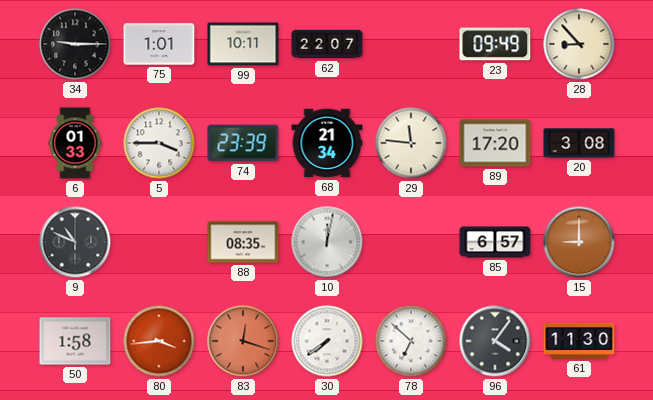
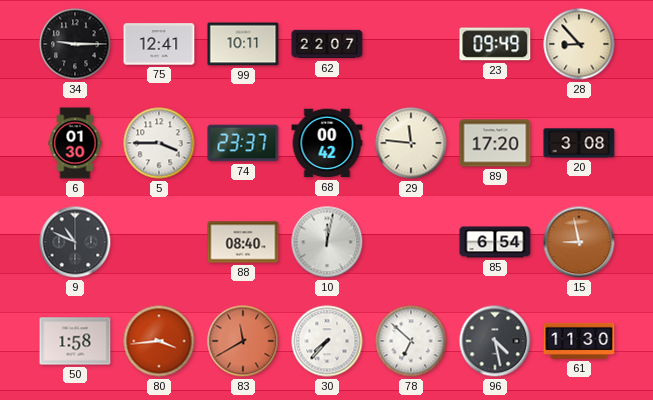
75: 1:01 -> 12:41 (159, 44)
6: 01:33 -> 01:30 (75, 143)
74: 23:39 -> 23:37 (243, 143)
68: 21:34 -> 00:42 (327, 143)
88: 08:35 -> 08:40 (243, 242)
85: 6:57 -> 6:54 (495, 242)
15: 9:00 -> 8:58 (579, 242)
83: 12:18 -> 11:40 (243, 341)
30: 7:39 -> 7:37 (327, 341)
96: 4:06 -> 4:28 (495, 341)
